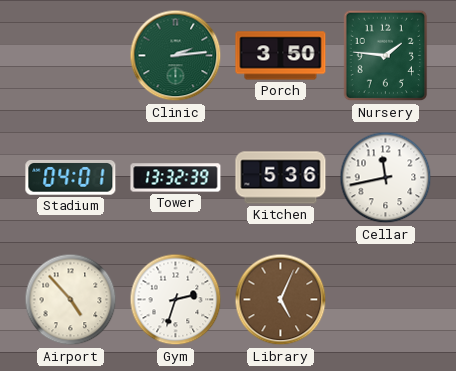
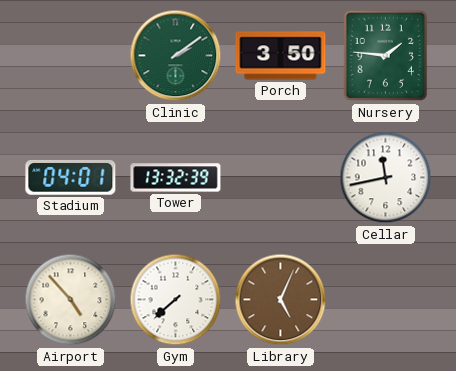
Clinic: 2:14 -> 2:09 (176, 56)
Kitchen: 5:36 -> none (281, 178)
Gym: 2:33 -> 7:38 (176, 300)
